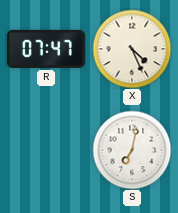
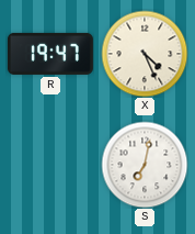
R: 07:47 -> 19:47 (50, 54)
